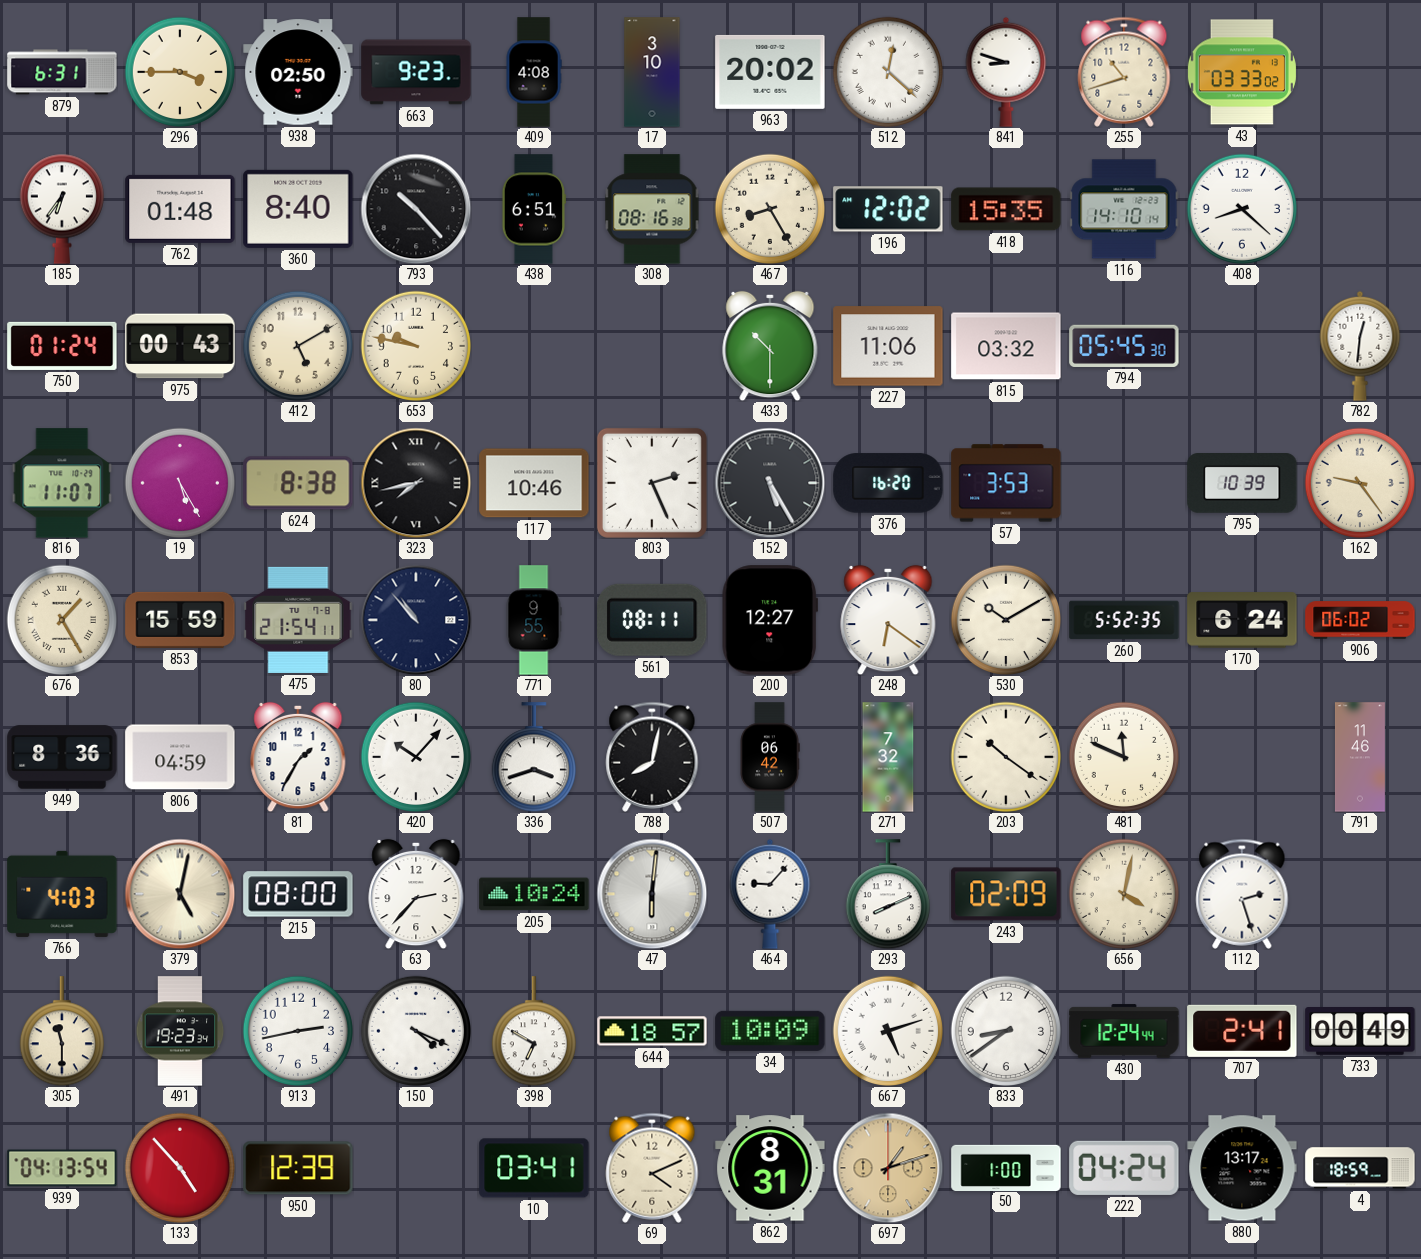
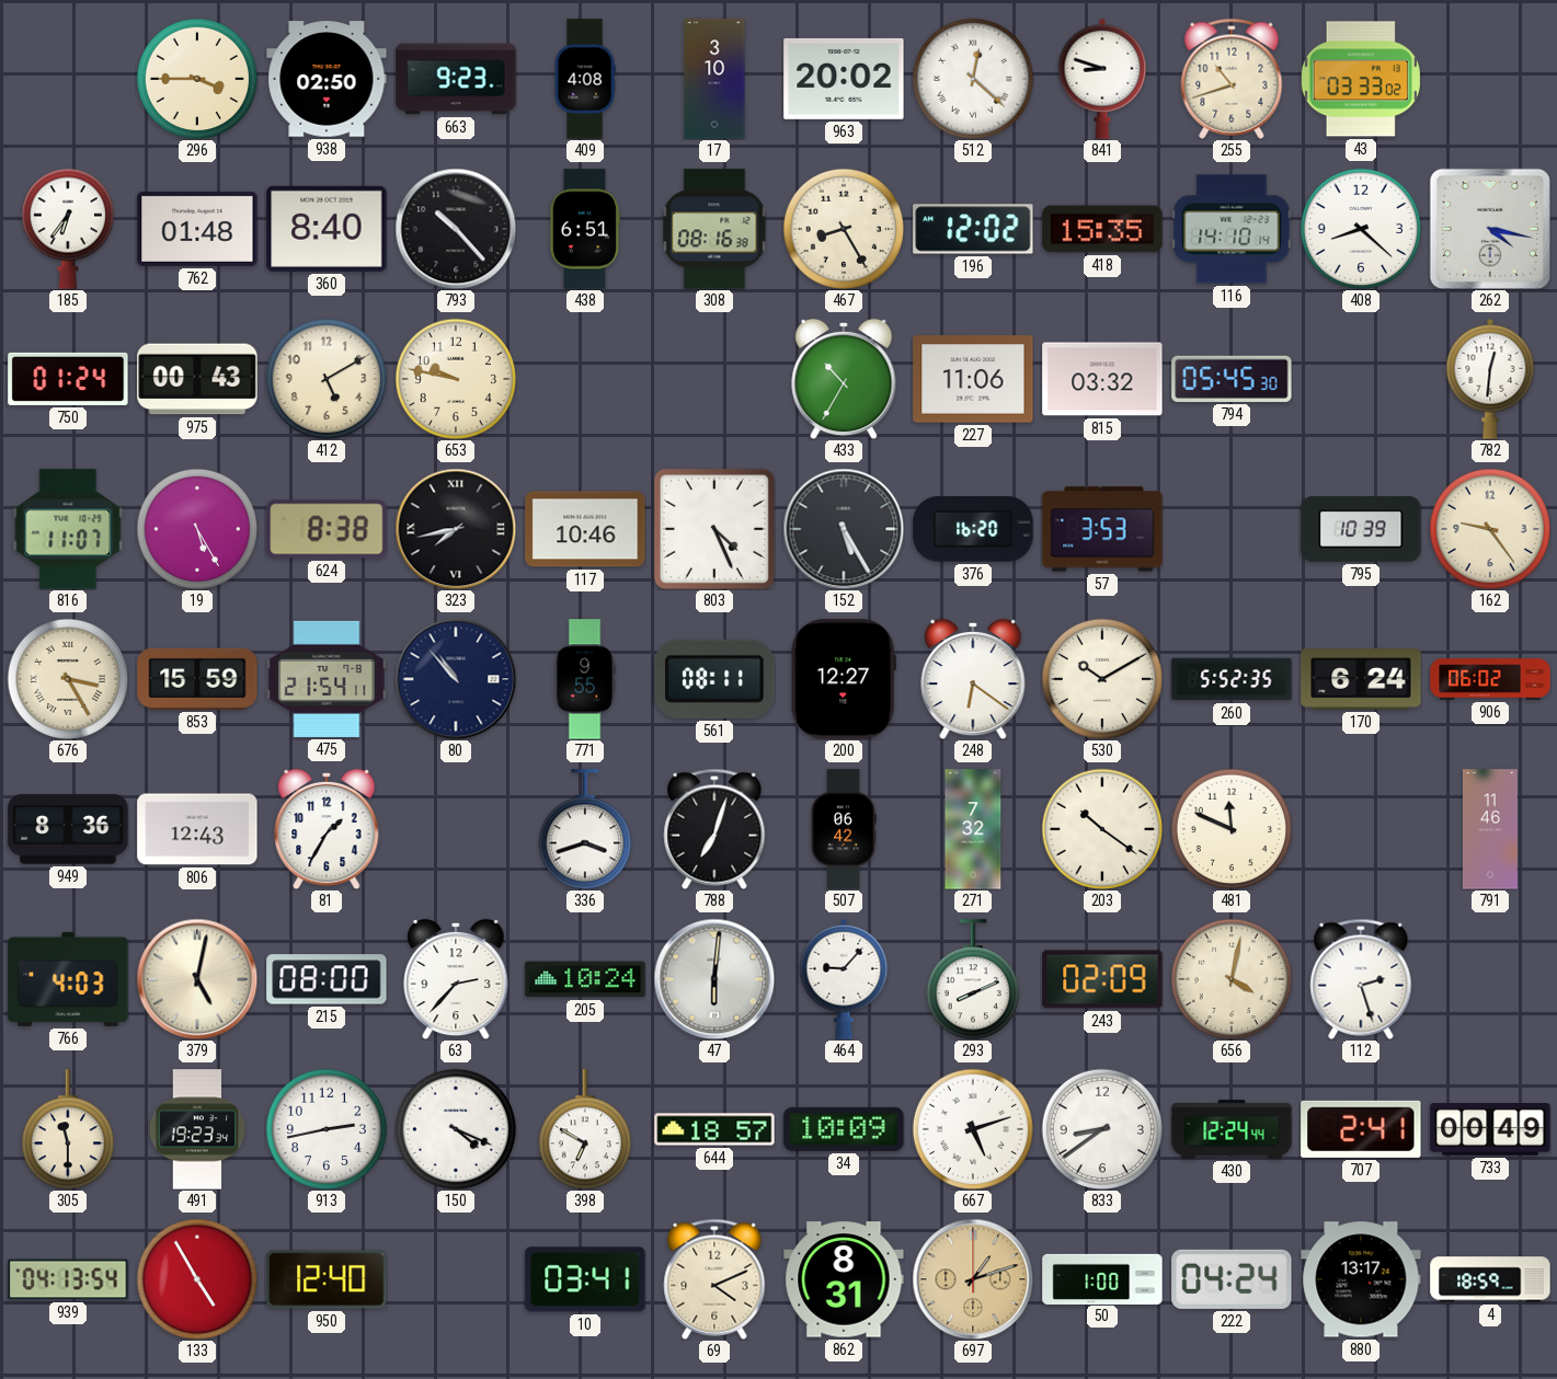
879: 6:31 -> none (62, 72)
262: none -> 4:17 (1490, 229)
433: 10:30 -> 10:35 (844, 379)
803: 2:26 -> 4:26 (714, 529)
676: 1:25 -> 3:25 (67, 678)
806: 04:59 -> 12:43 (197, 829)
420: 10:07 -> none (415, 756)
788: 8:02 -> 7:03 (714, 829)
133: 4:53 -> 4:55 (196, 1278)
950: 12:39 -> 12:40 (327, 1279)
